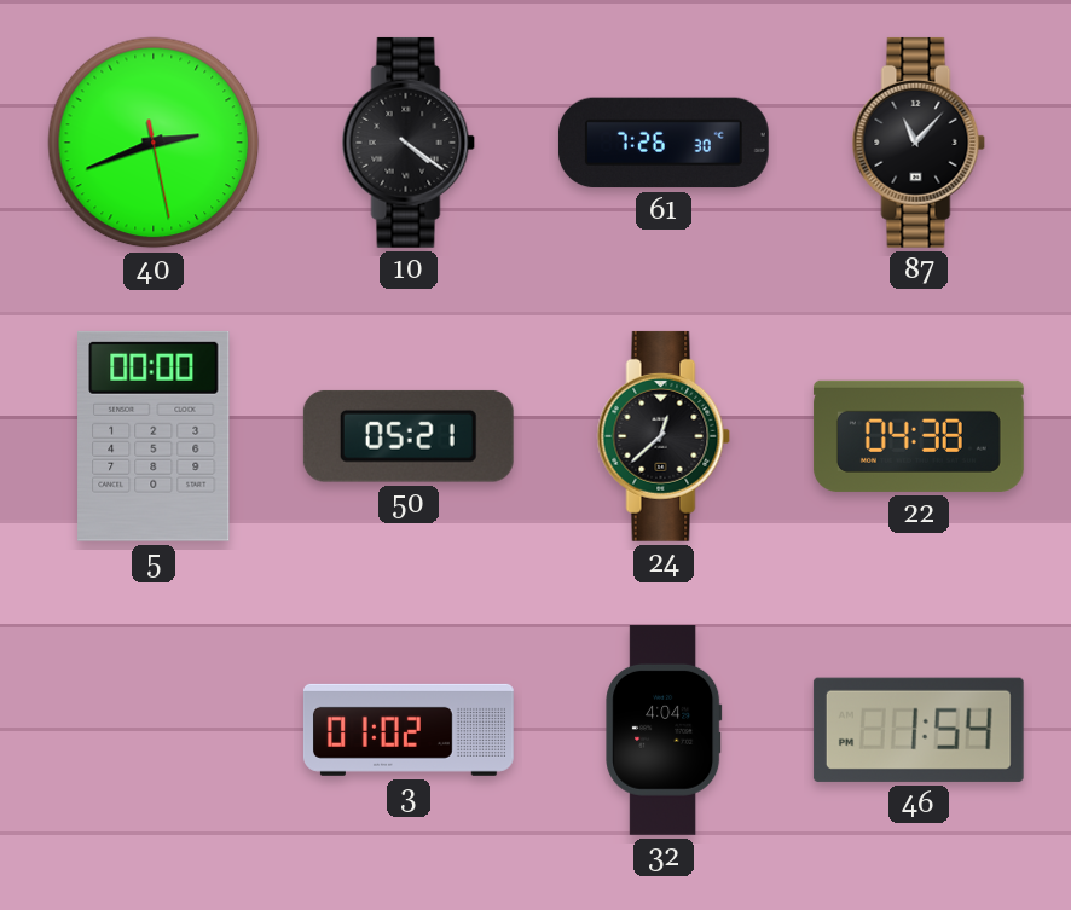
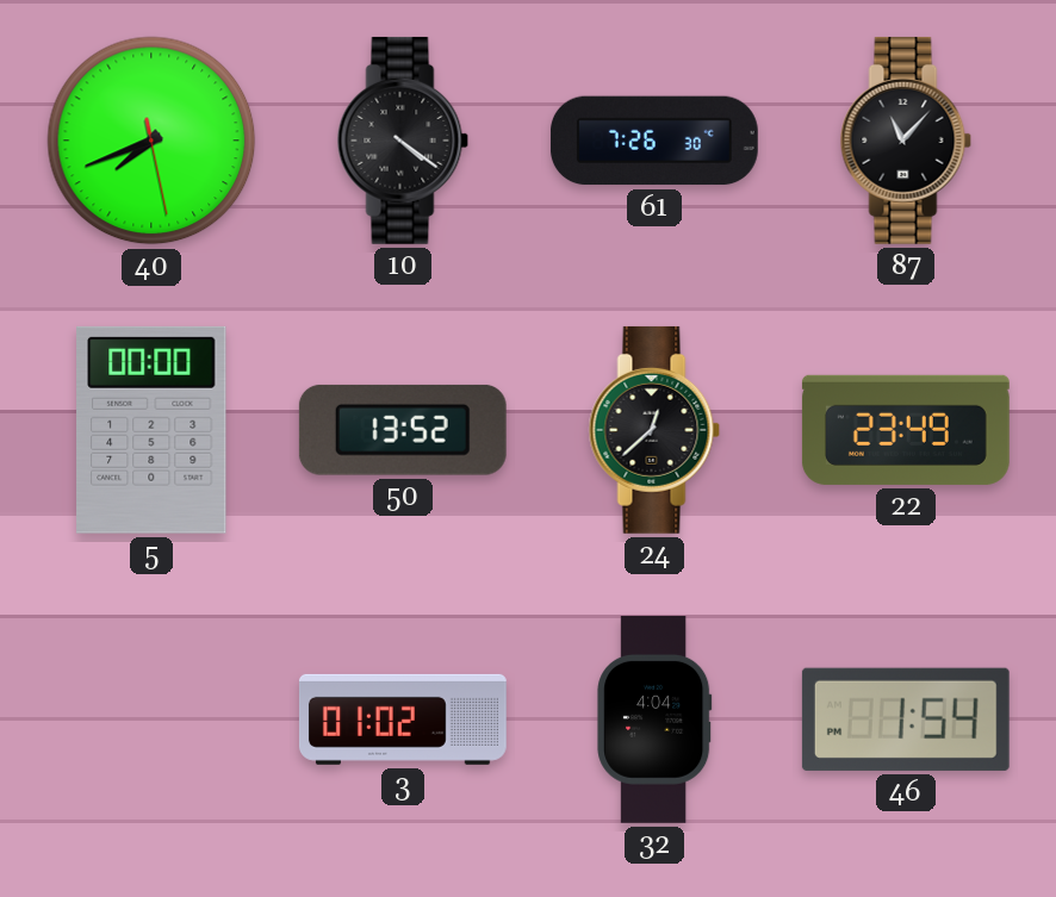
40: 2:41 -> 7:41 (151, 141)
50: 05:21 -> 13:52 (403, 430)
22: 04:38 -> 23:49 (906, 430)
